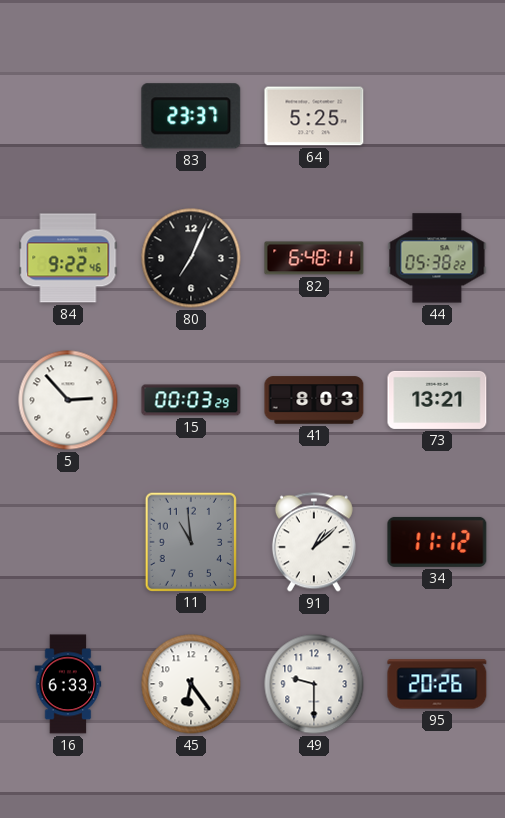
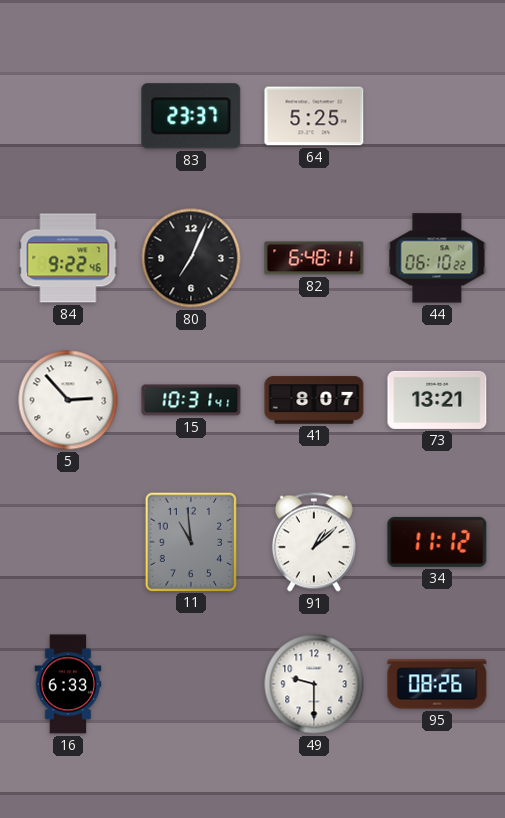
44: 05:38 -> 06:10 (437, 258)
15: 00:03 -> 10:31 (191, 400)
41: 8:03 -> 8:07 (314, 400)
45: 6:24 -> none (191, 684)
95: 20:26 -> 08:26 (437, 684)
